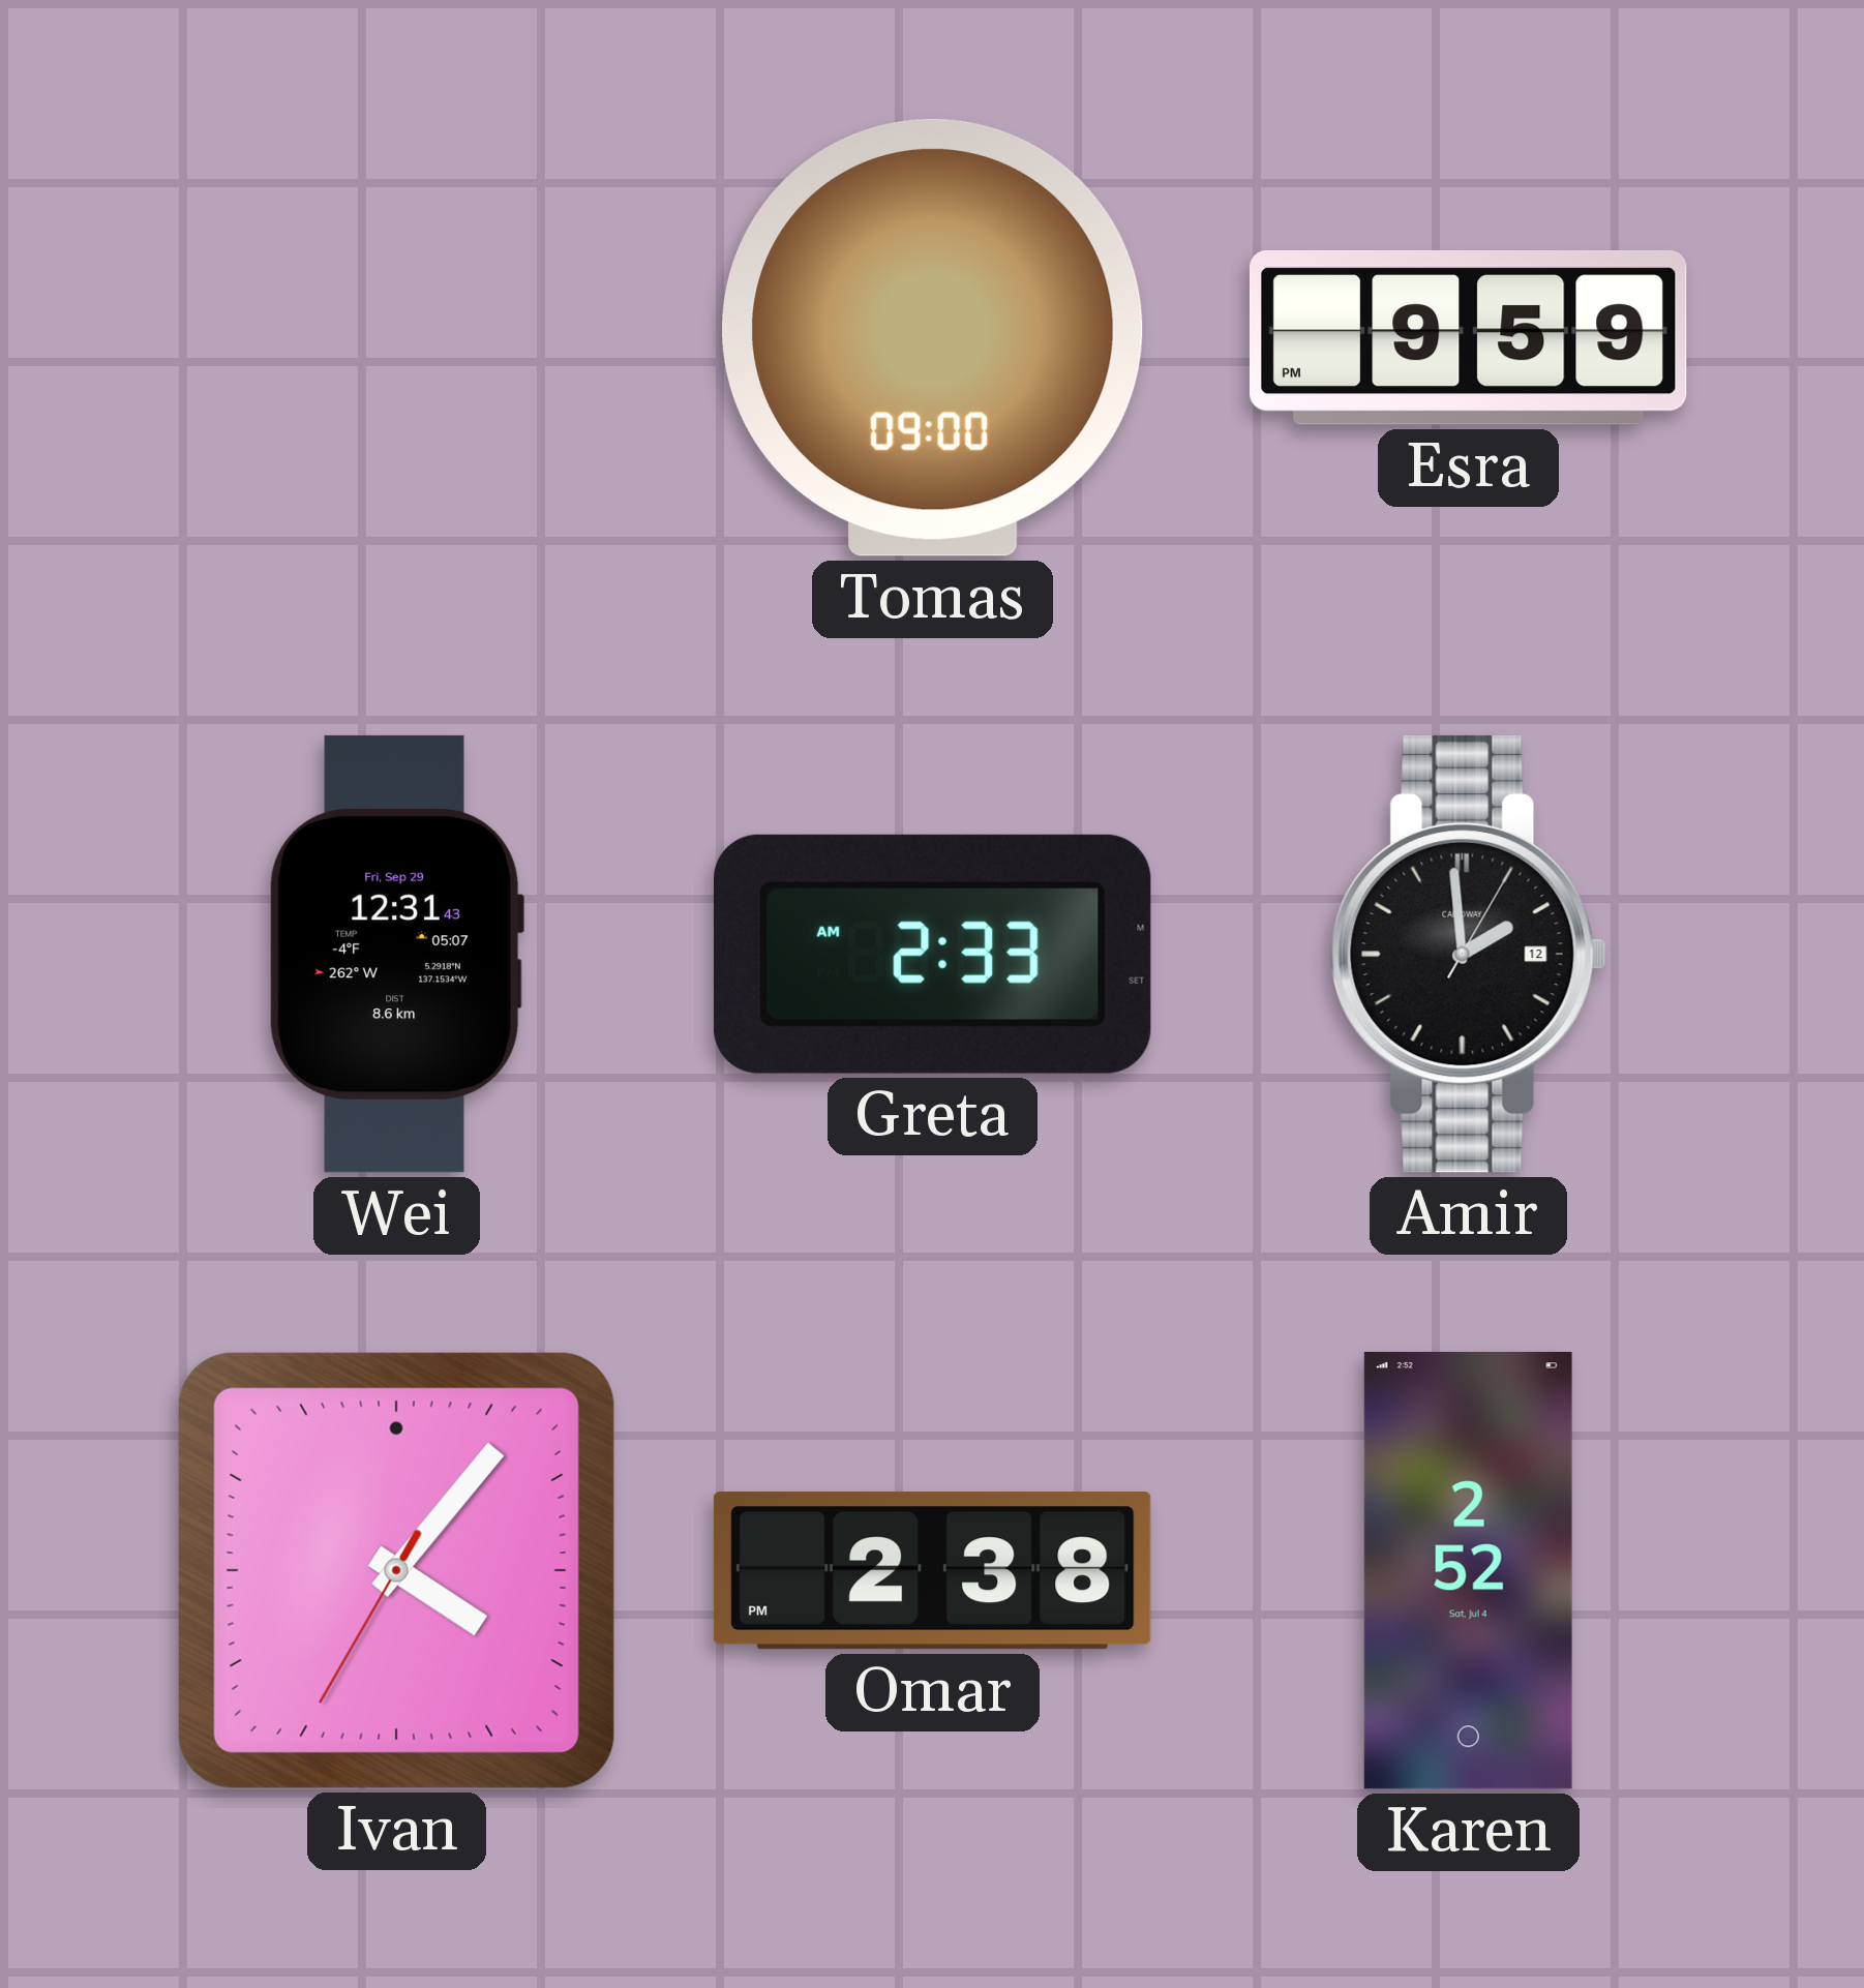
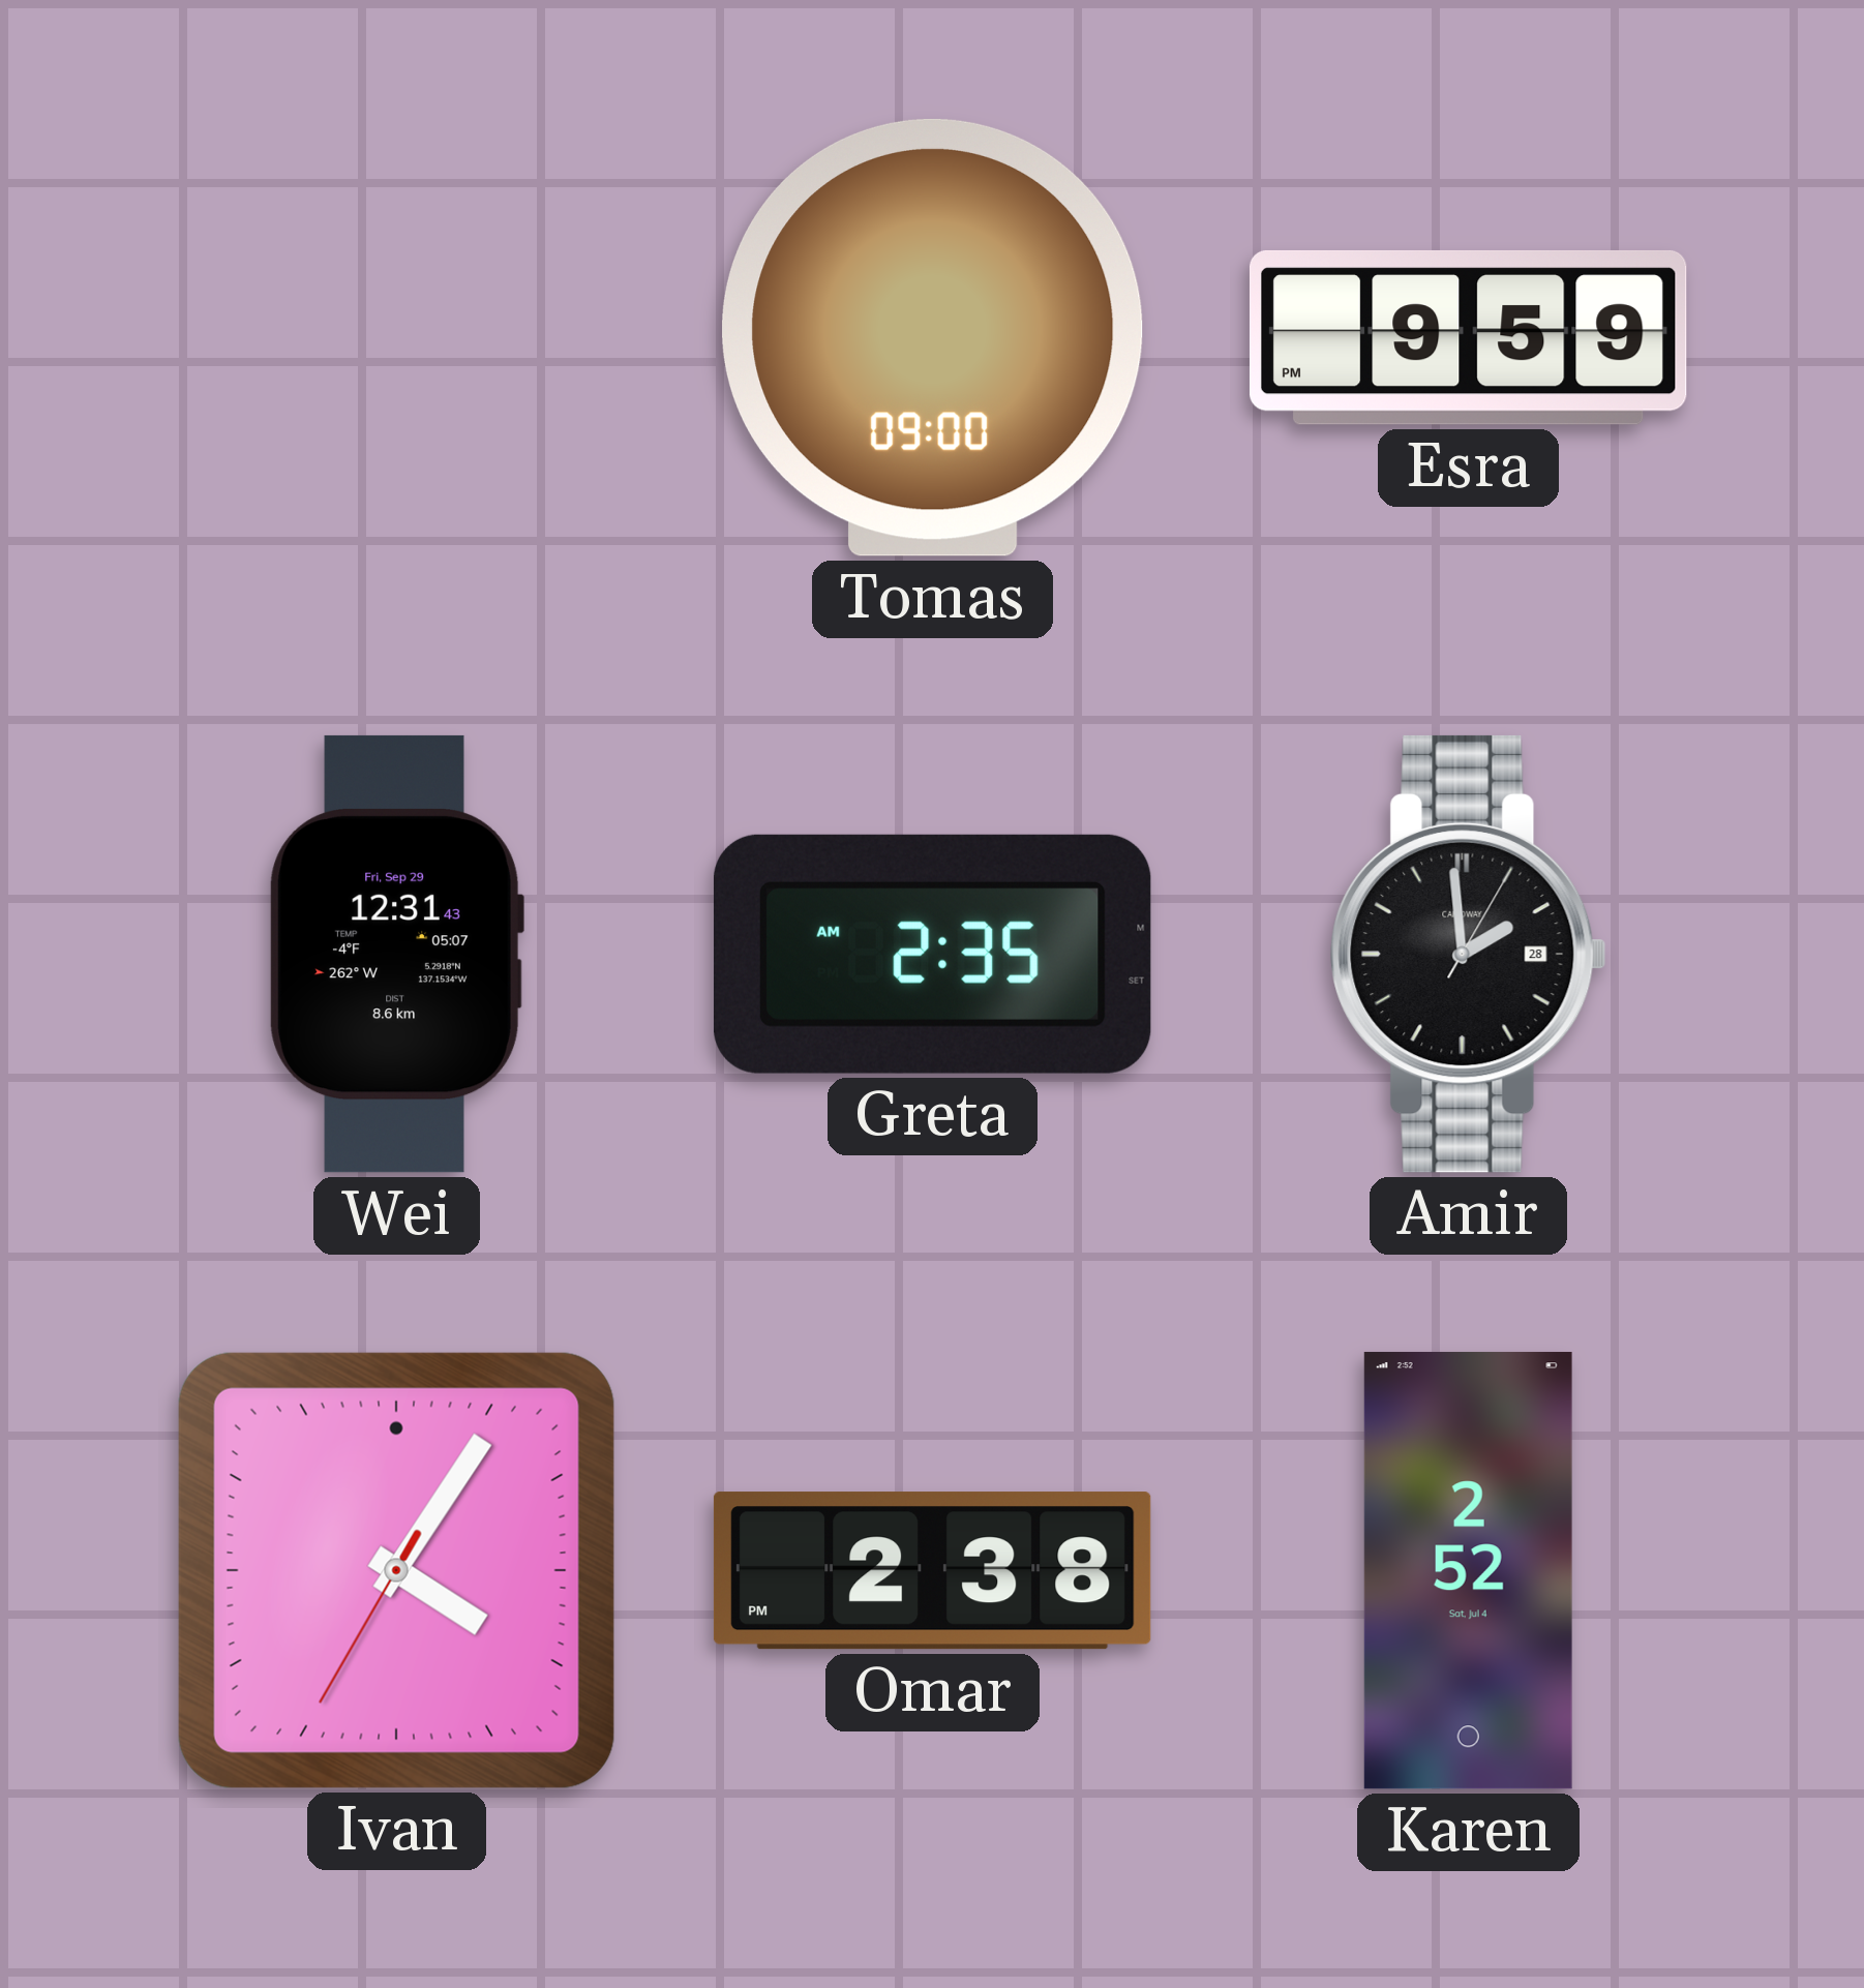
Greta: 2:33 -> 2:35 (932, 954)
Amir date: 12 -> 28 (1469, 954)
Ivan: 4:06 -> 4:05 (396, 1570)
